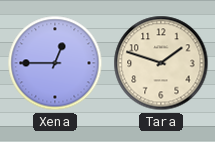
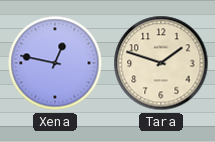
Xena: 12:45 -> 12:47 (55, 63)
